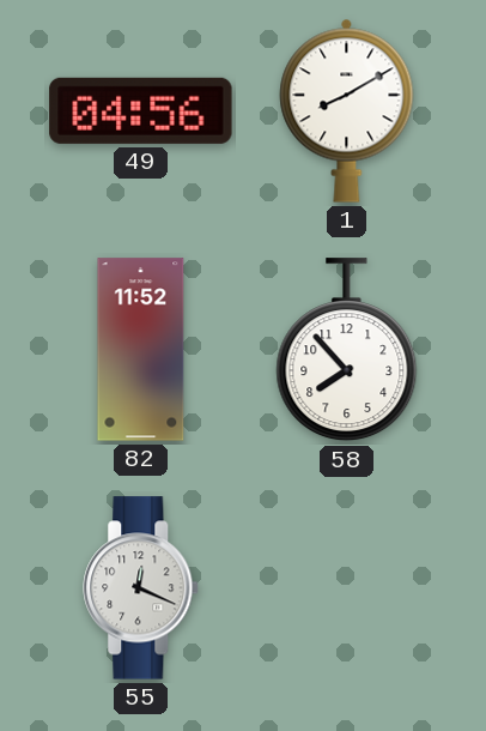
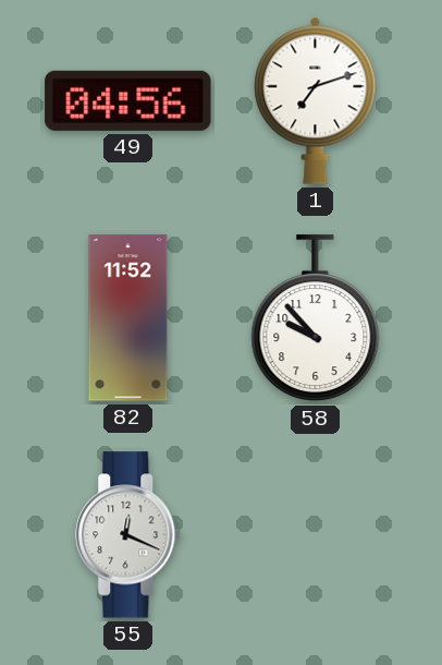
1: 8:10 -> 7:12 (316, 100)
58: 7:53 -> 9:53 (316, 318)
